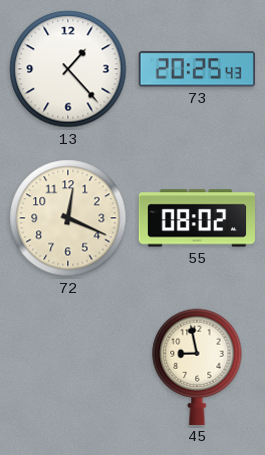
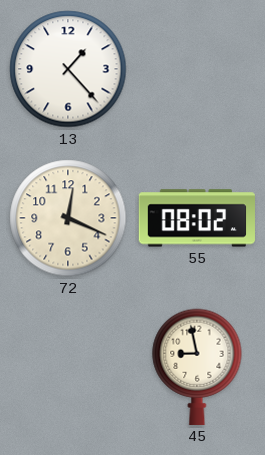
73: 20:25 -> none (197, 69)
